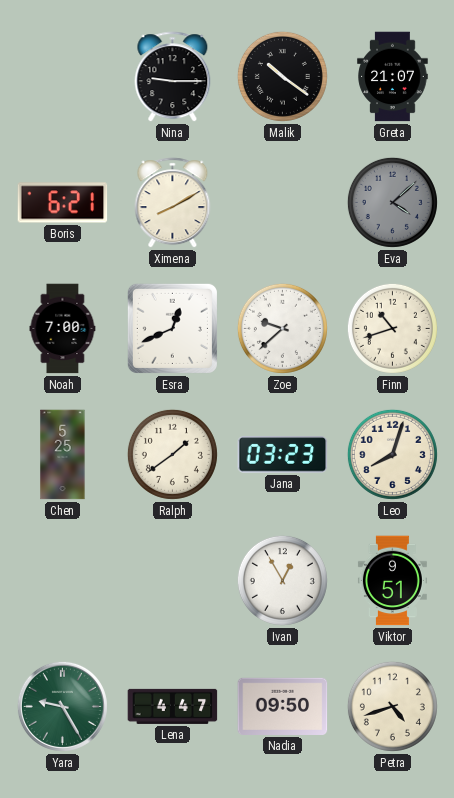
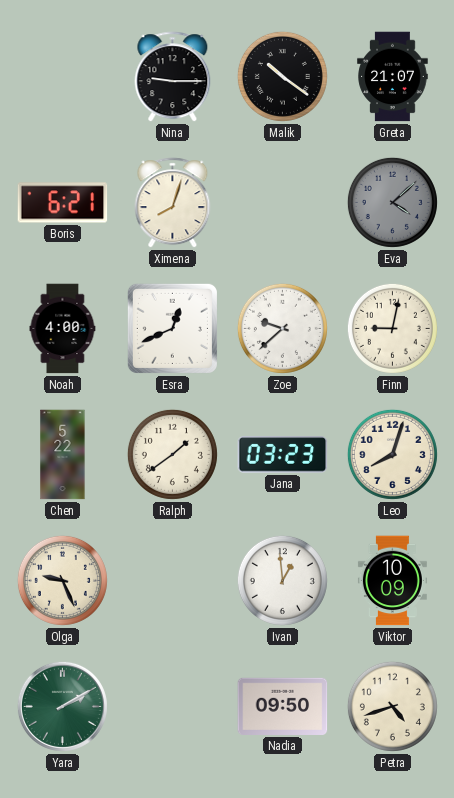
Ximena: 8:10 -> 8:03 (173, 203)
Noah: 7:00 -> 4:00 (63, 329)
Finn: 10:42 -> 9:02 (392, 328)
Chen: 5:25 -> 5:22 (63, 455)
Olga: none -> 9:26 (62, 580)
Ivan: 12:55 -> 12:59 (282, 580)
Viktor: 9:51 -> 10:09 (392, 581)
Yara: 9:25 -> 2:10 (62, 706)
Lena: 4:47 -> none (173, 706)
